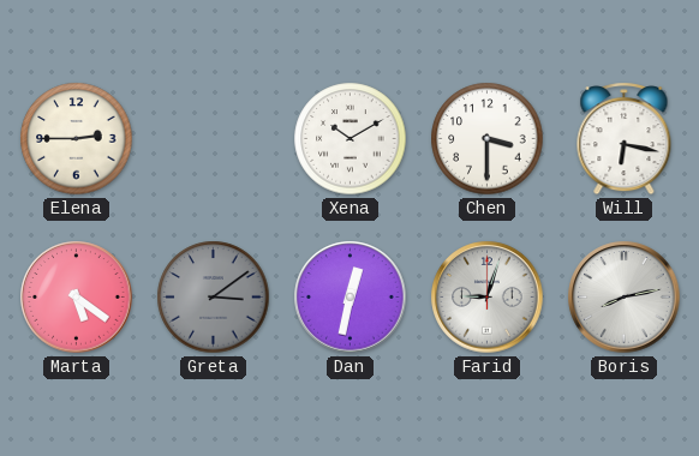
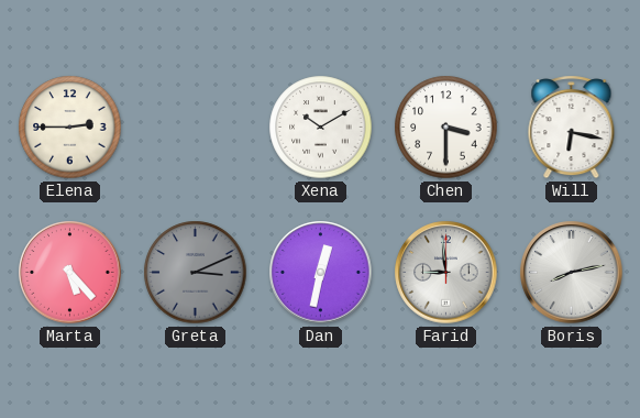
Marta: 5:21 -> 5:23 (70, 273)
Greta: 3:09 -> 3:11 (196, 273)
Farid: 9:03 -> 8:59 (446, 273)
